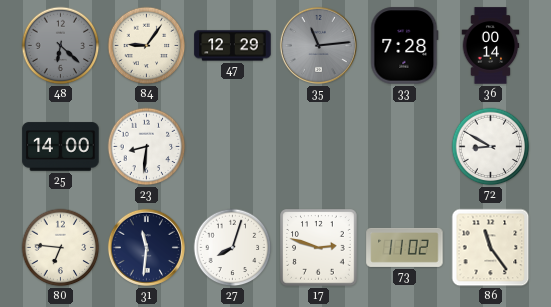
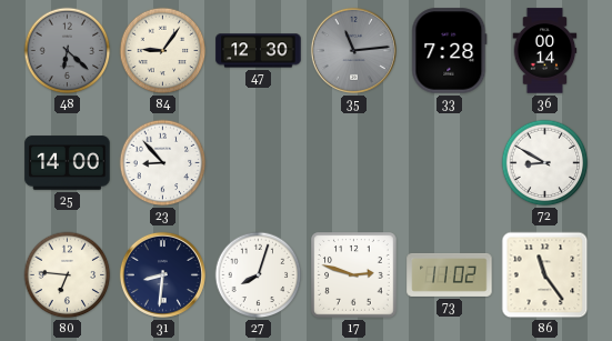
47: 12:29 -> 12:30 (259, 51)
23: 8:31 -> 8:53 (163, 163)
31: 11:31 -> 8:31 (162, 274)
